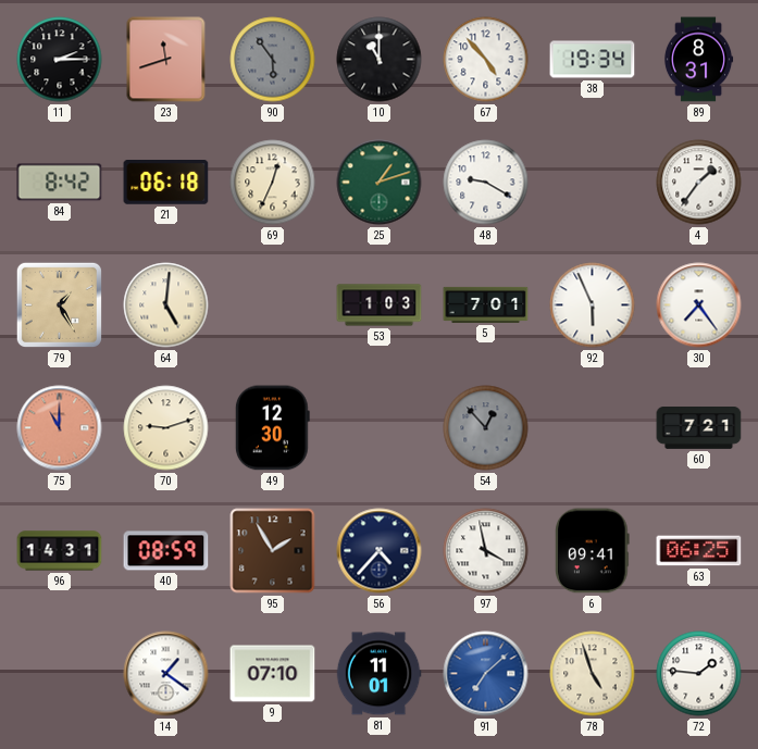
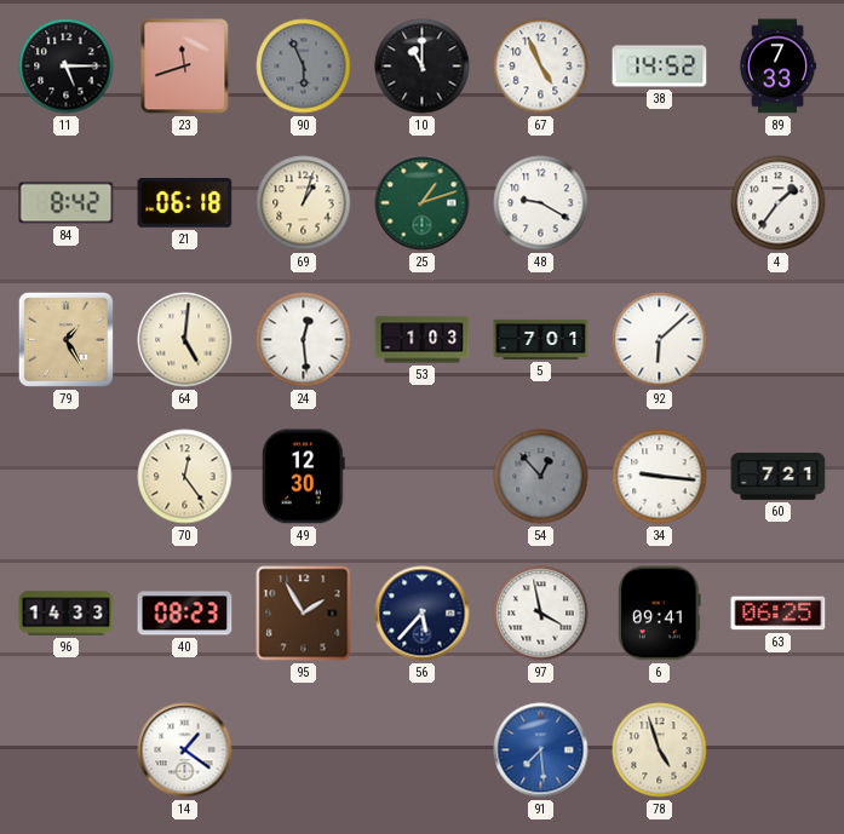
11: 2:15 -> 5:15 (67, 67)
90: 5:54 -> 5:56 (304, 67)
67: 4:53 -> 4:56 (541, 67)
38: 19:34 -> 14:52 (660, 67)
89: 8:31 -> 7:33 (777, 67)
69: 12:34 -> 1:03 (304, 203)
24: none -> 12:29 (304, 340)
92: 5:56 -> 6:08 (660, 340)
30: 7:24 -> none (699, 305)
75: 11:00 -> none (60, 428)
70: 9:12 -> 12:24 (185, 477)
34: none -> 9:16 (660, 477)
96: 14:31 -> 14:33 (67, 614)
40: 08:59 -> 08:23 (185, 614)
56: 4:37 -> 5:37 (423, 614)
9: 07:10 -> none (273, 674)
81: 11:01 -> none (378, 674)
91: 7:08 -> 7:29 (541, 750)
72: 1:46 -> none (699, 674)
